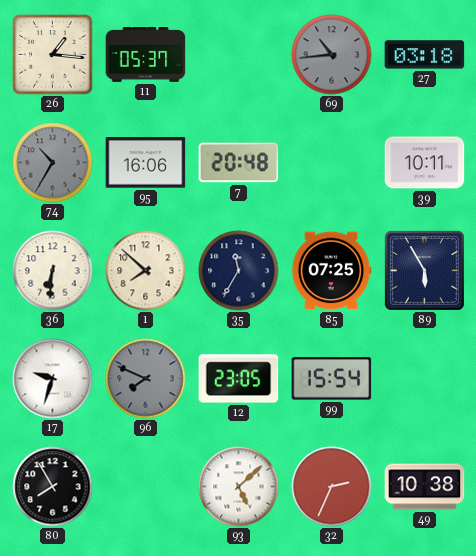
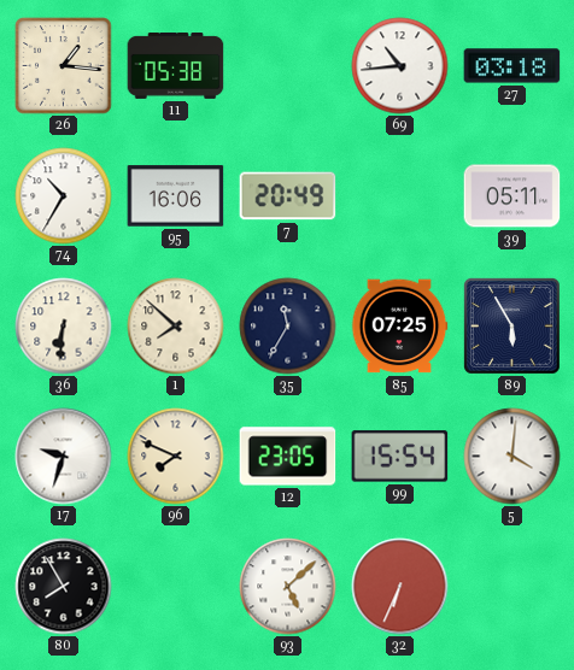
11: 05:37 -> 05:38 (176, 66)
69 dial: grey -> white (400, 66)
74 dial: grey -> white (64, 196)
7: 20:48 -> 20:49 (288, 196)
39: 10:11 -> 05:11 (512, 196)
96 dial: grey -> cream (176, 457)
5: none -> 4:01 (512, 457)
32: 2:34 -> 6:34 (400, 587)
49: 10:38 -> none (425, 487)
